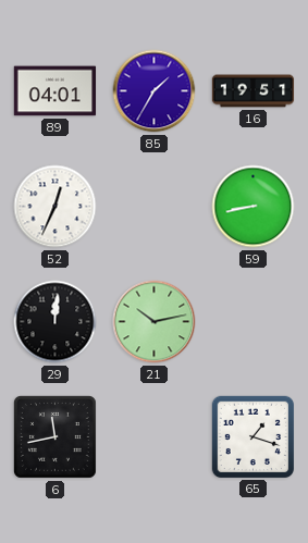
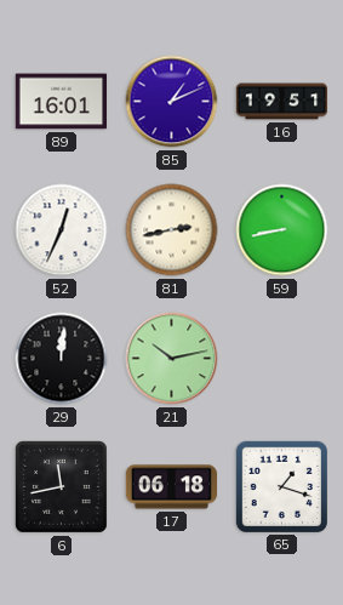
89: 04:01 -> 16:01 (62, 102)
85: 1:35 -> 1:11 (172, 102)
81: none -> 2:43 (172, 230)
17: none -> 06:18 (172, 487)
